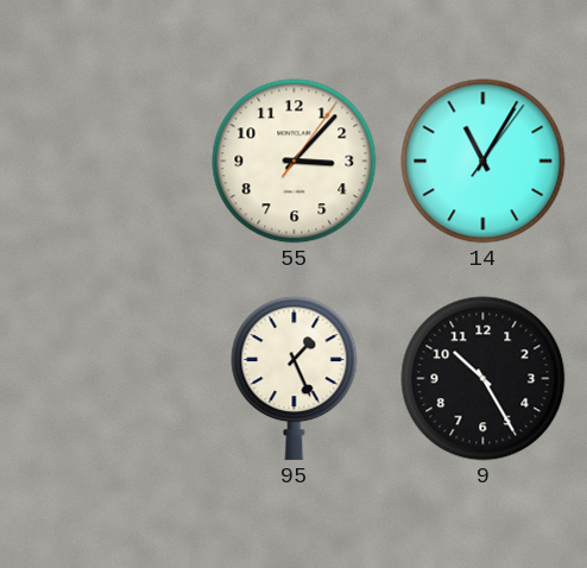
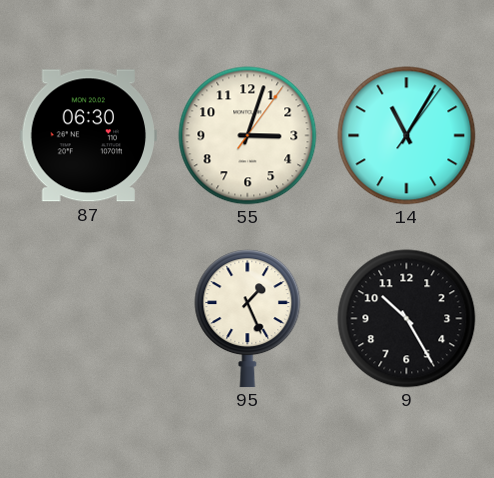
87: none -> 06:30 (89, 136)
55: 3:07 -> 3:03 (248, 136)
